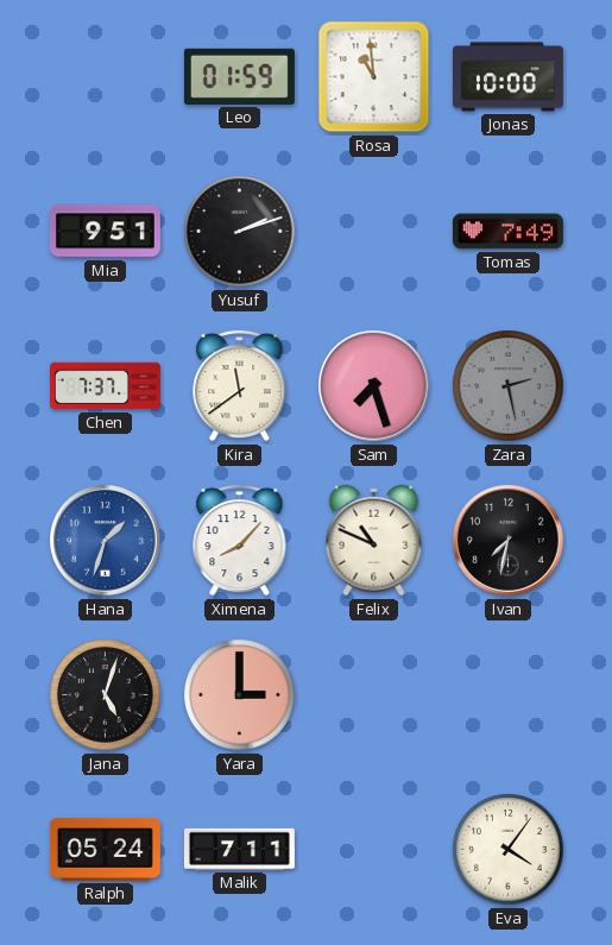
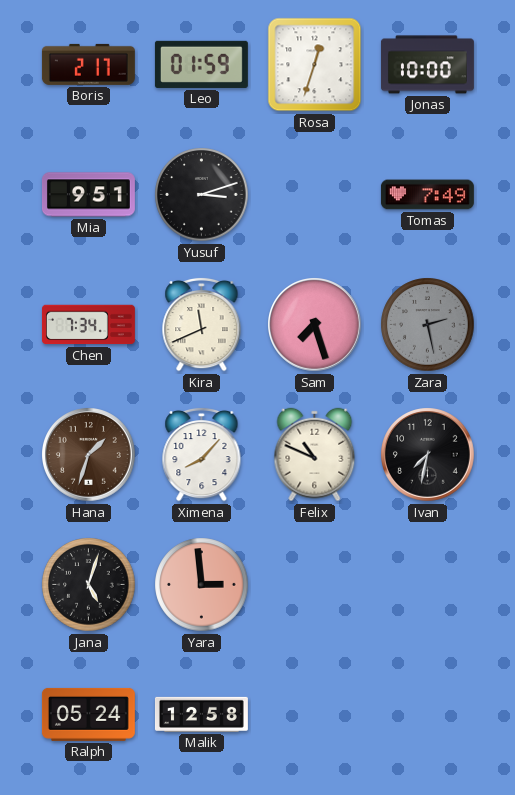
Boris: none -> 2:17 (88, 64)
Rosa: 10:59 -> 12:33 (315, 65)
Yusuf: 2:12 -> 3:12 (202, 195)
Chen: 7:37 -> 7:34 (88, 325)
Kira: 11:39 -> 11:41 (202, 324)
Hana dial: blue -> brown (89, 455)
Yara: 3:00 -> 2:59 (202, 585)
Malik: 7:11 -> 12:58 (201, 714)
Eva: 4:06 -> none (509, 850)
